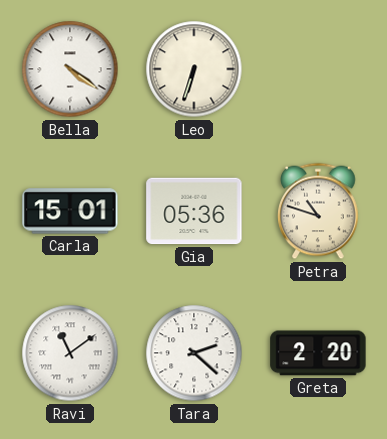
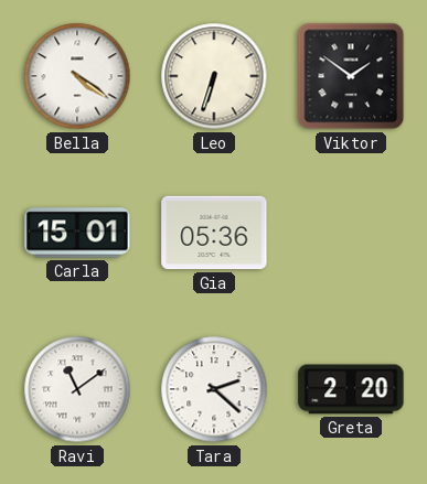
Viktor: none -> 1:51 (351, 76)
Petra: 10:48 -> none (318, 211)
